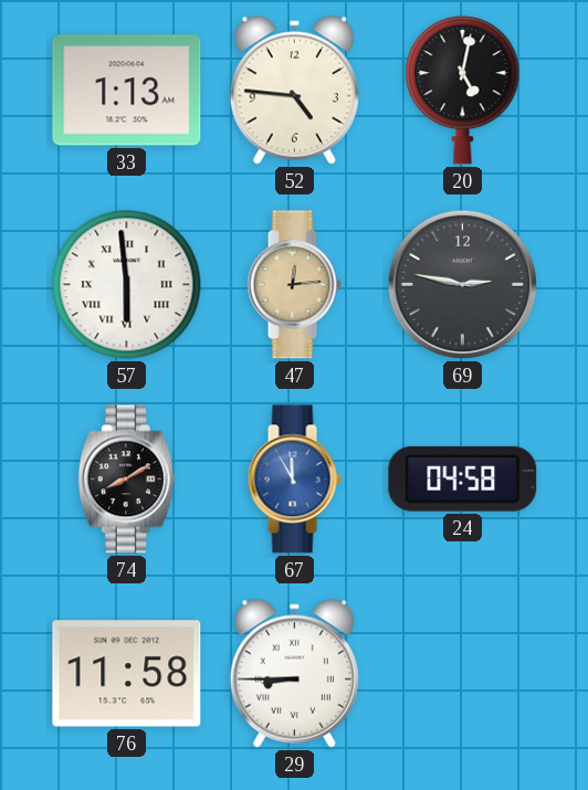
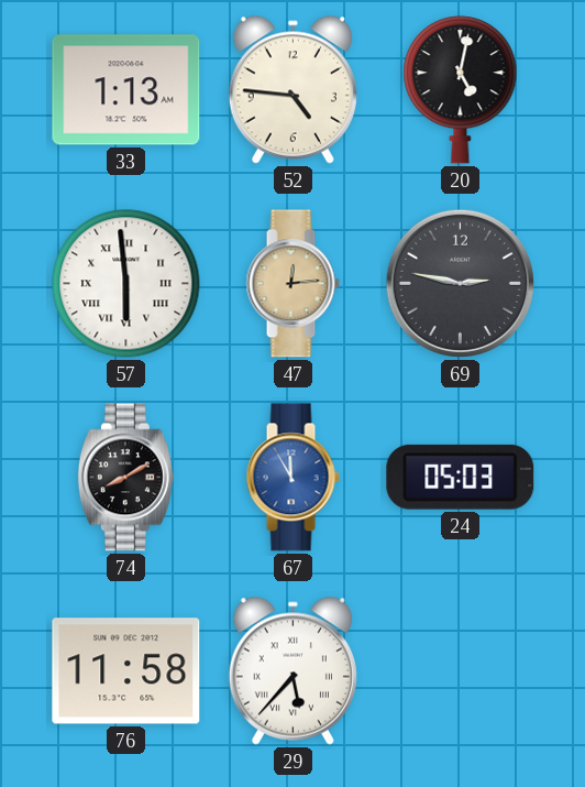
24: 04:58 -> 05:03 (461, 477)
29: 8:45 -> 5:37 (292, 670)
